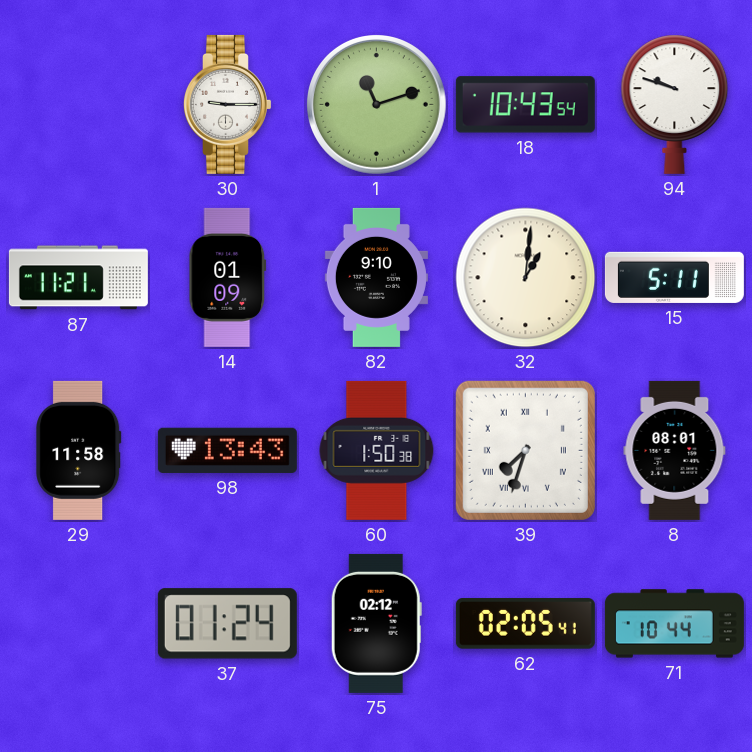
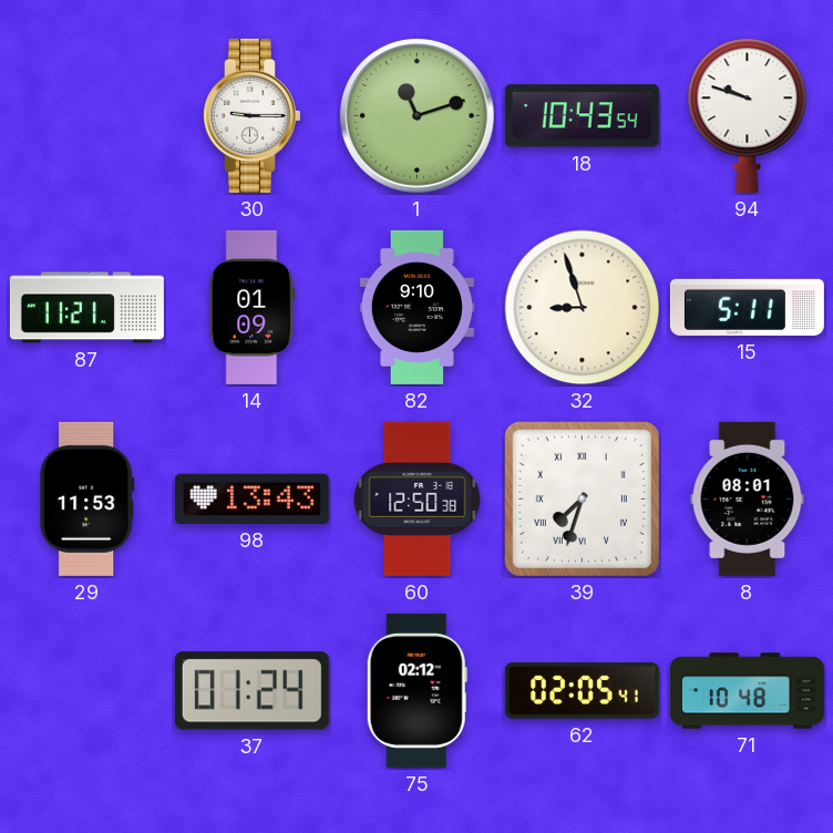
32: 1:01 -> 8:57 (583, 308)
29: 11:58 -> 11:53 (88, 498)
60: 1:50 -> 12:50 (418, 498)
71: 10:44 -> 10:48 (747, 691)
